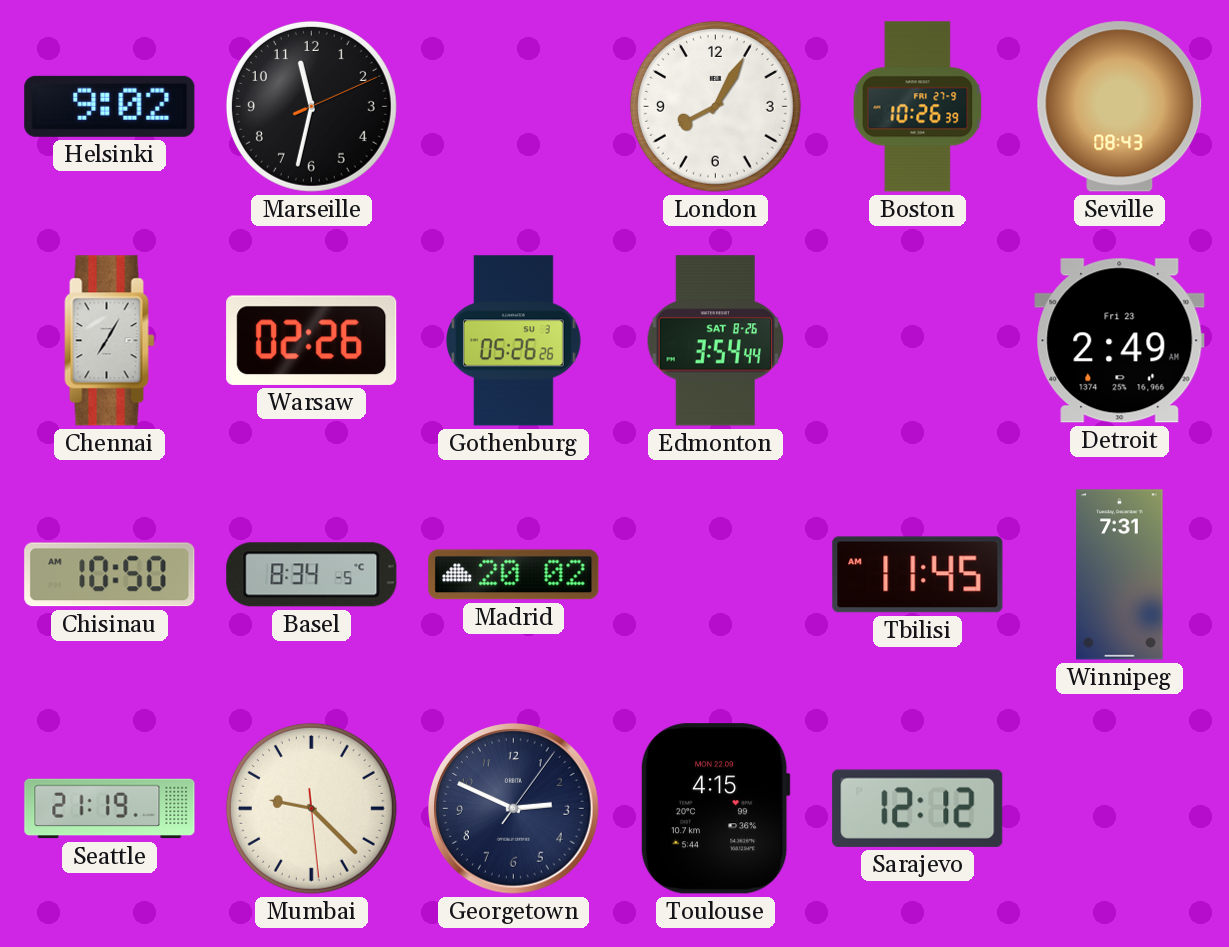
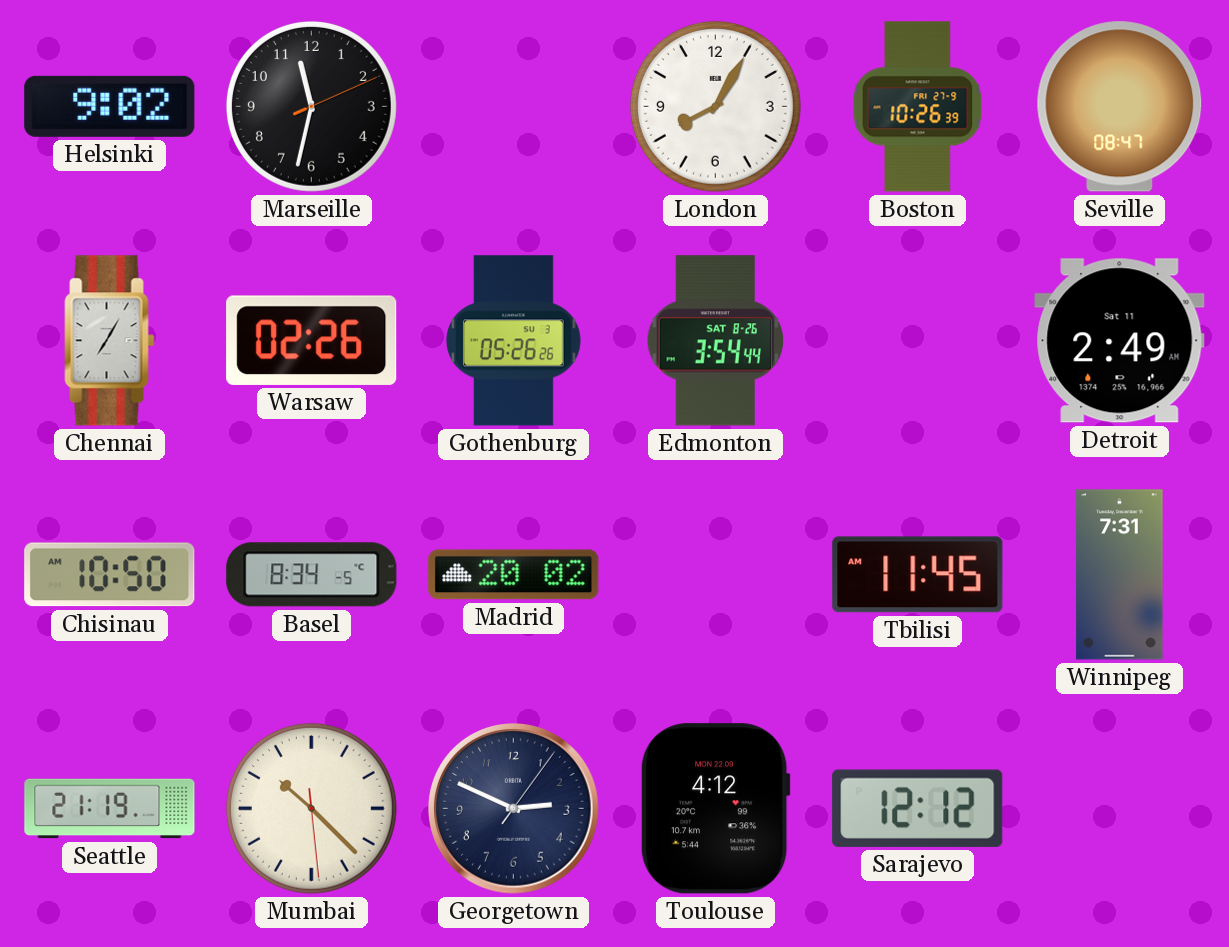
Seville: 08:43 -> 08:47 (1120, 107)
Detroit date: Fri 23 -> Sat 11 (1120, 341)
Mumbai: 9:22 -> 10:22 (311, 808)
Toulouse: 4:15 -> 4:12 (715, 809)
